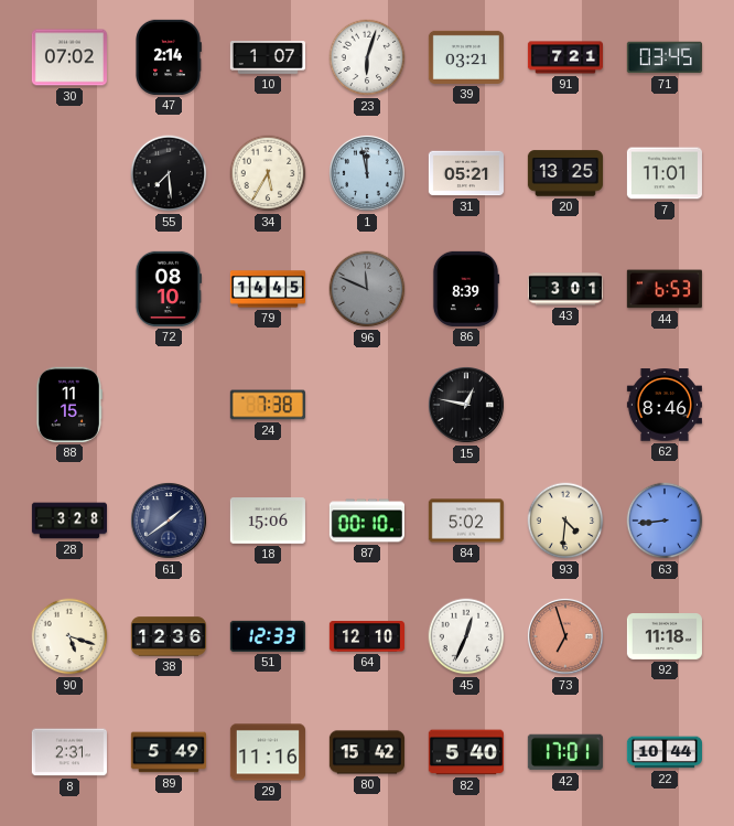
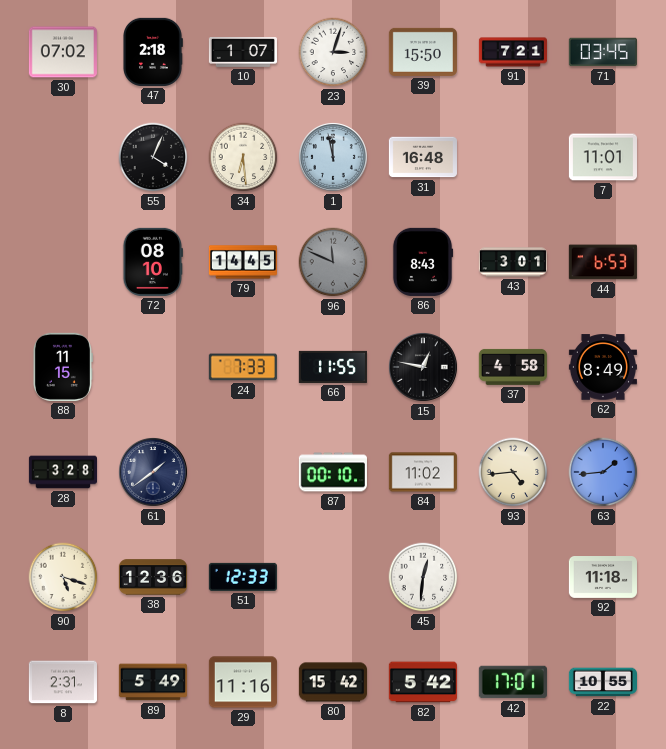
47: 2:14 -> 2:18 (153, 52)
23: 6:03 -> 3:03 (333, 52)
39: 03:21 -> 15:50 (423, 52)
55: 7:29 -> 4:04 (153, 157)
34: 5:35 -> 6:29 (243, 157)
31: 05:21 -> 16:48 (423, 157)
20: 13:25 -> none (564, 173)
86: 8:39 -> 8:43 (423, 262)
24: 7:38 -> 7:33 (243, 367)
66: none -> 11:55 (333, 367)
37: none -> 4:58 (513, 367)
62: 8:46 -> 8:49 (603, 367)
18: 15:06 -> none (268, 522)
84: 5:02 -> 11:02 (423, 472)
93: 4:31 -> 4:44 (513, 472)
63: 8:44 -> 1:44 (603, 472)
64: 12:10 -> none (366, 637)
45: 12:34 -> 12:31 (423, 577)
73: 6:57 -> none (565, 636)
82: 5:40 -> 5:42 (423, 682)
22: 10:44 -> 10:55 (602, 682)
